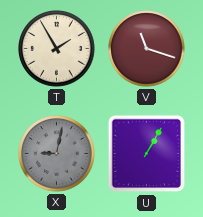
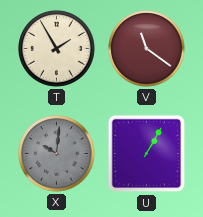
V: 11:18 -> 11:21 (147, 49)
X: 9:02 -> 10:01 (57, 154)
